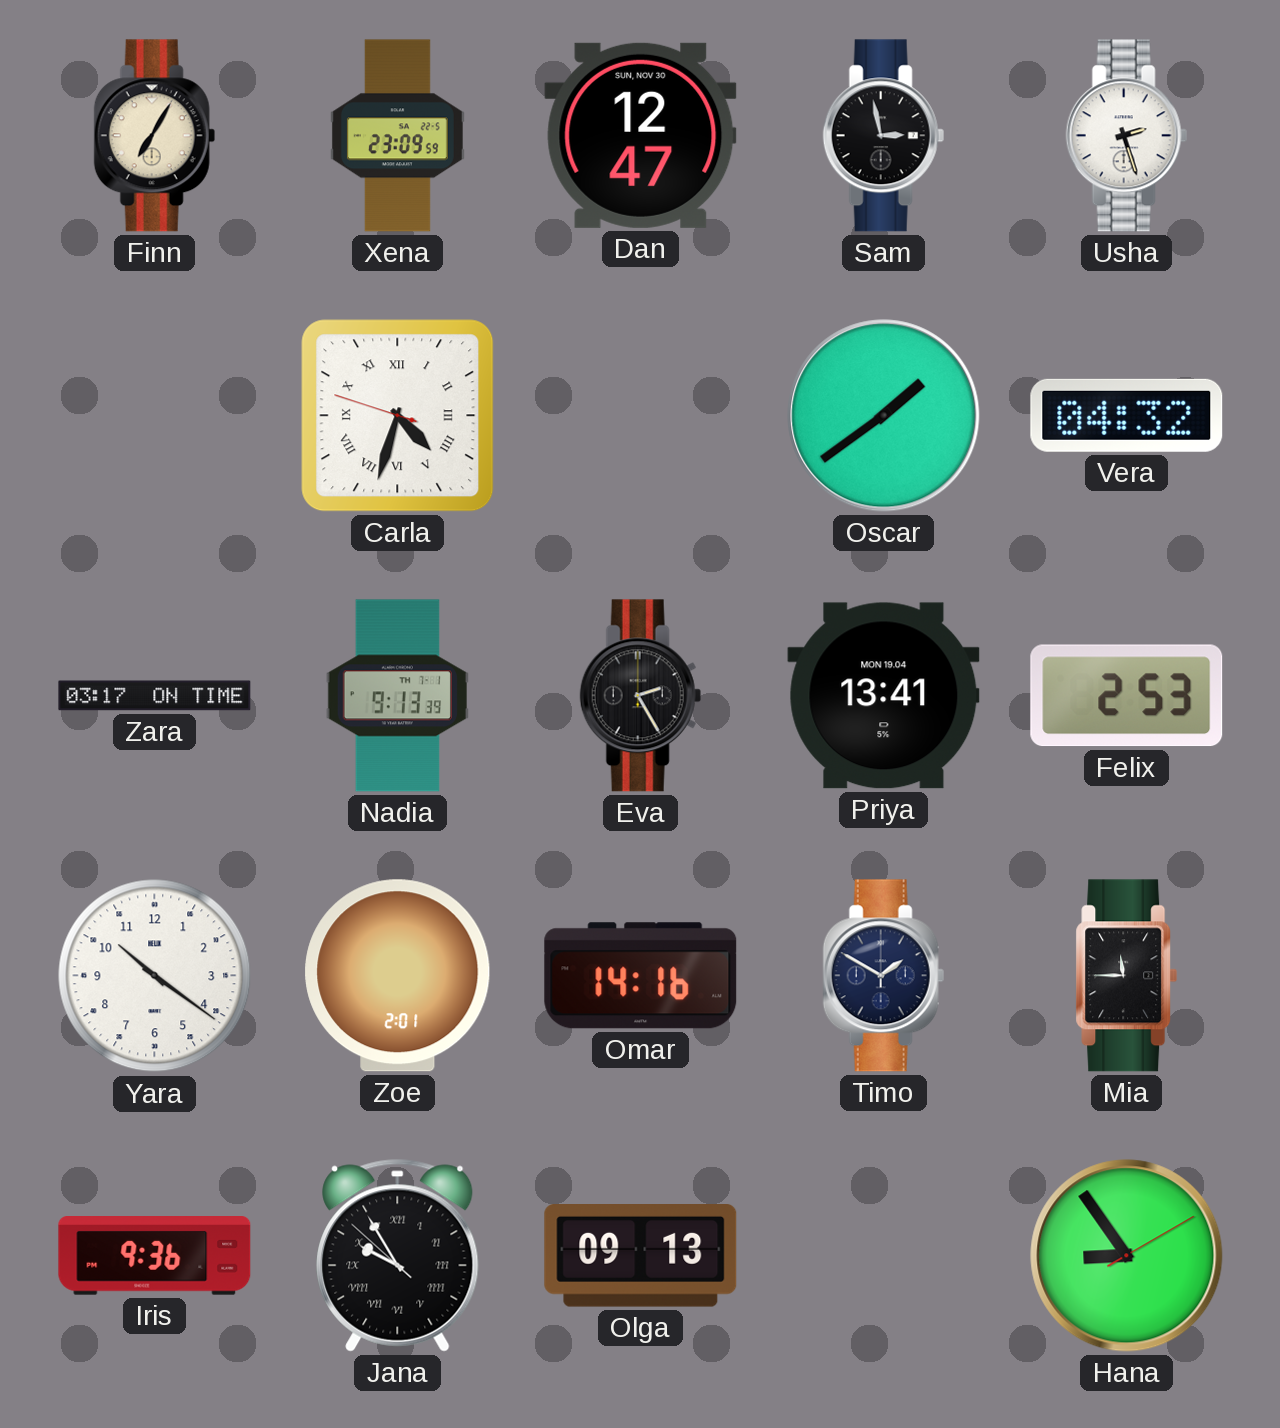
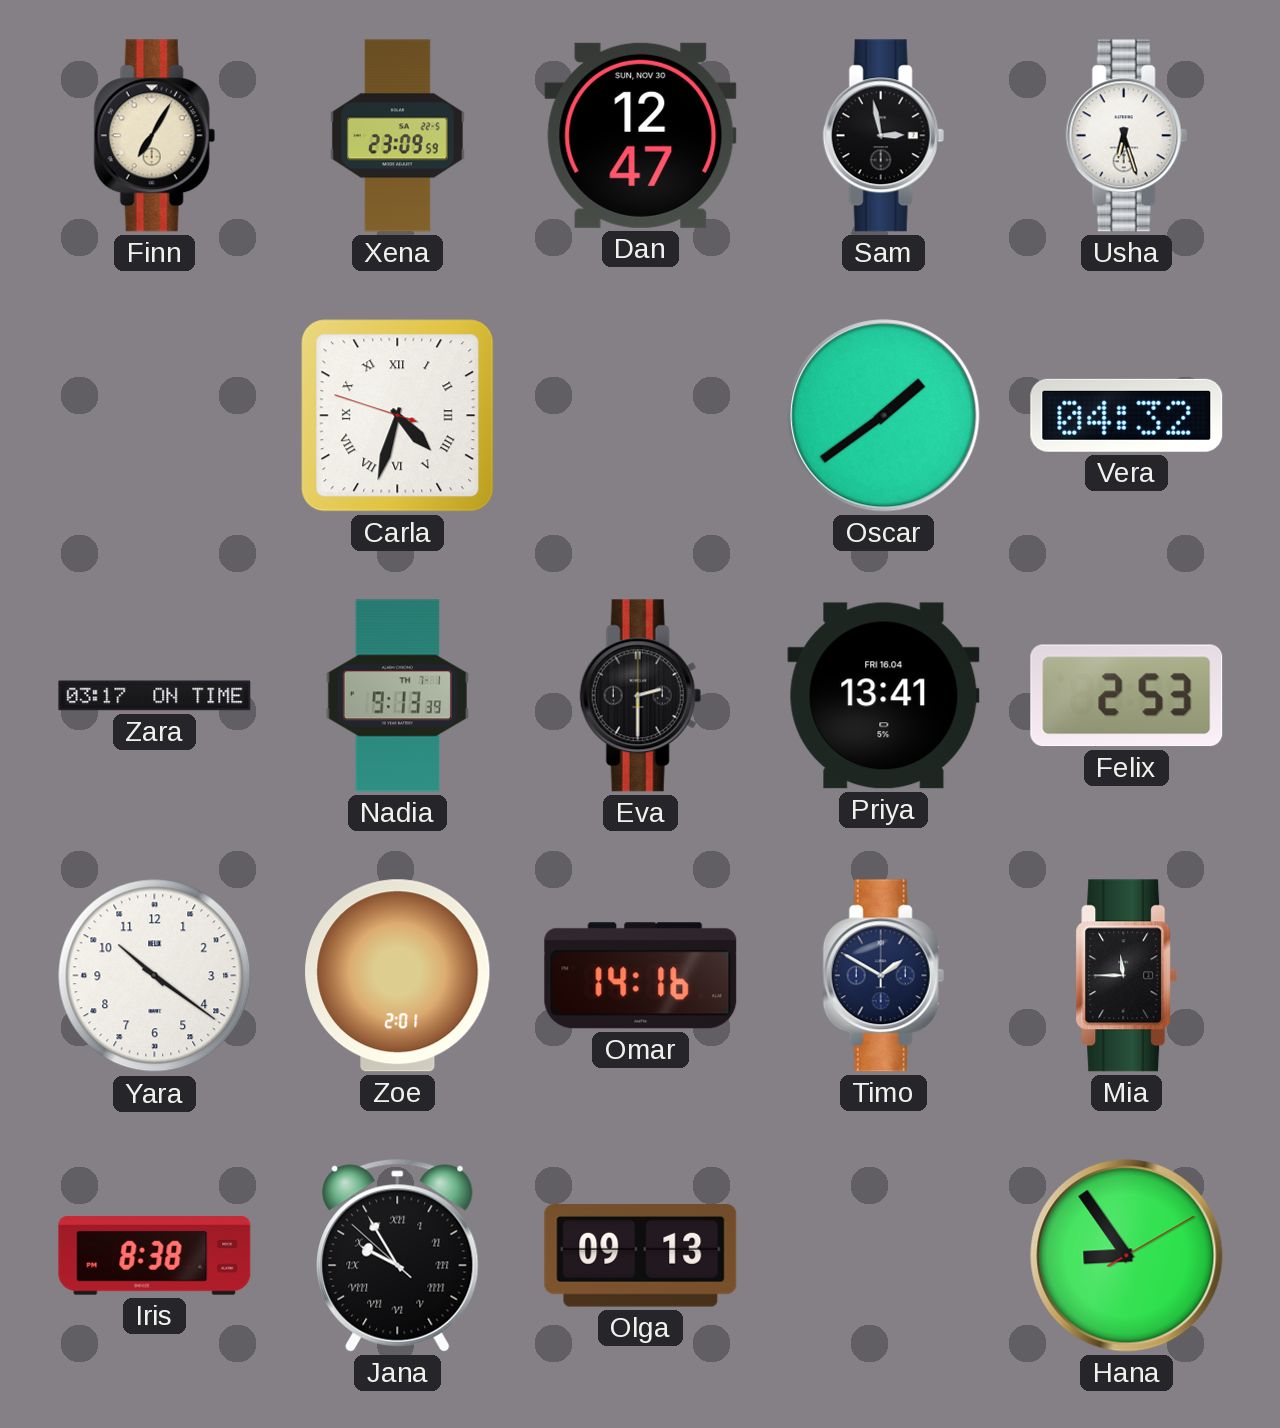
Usha: 2:27 -> 6:27 (1126, 136)
Eva: 2:25 -> 2:30 (640, 696)
Priya date: MON 19.04 -> FRI 16.04 (884, 696)
Iris: 9:36 -> 8:38 (155, 1256)
